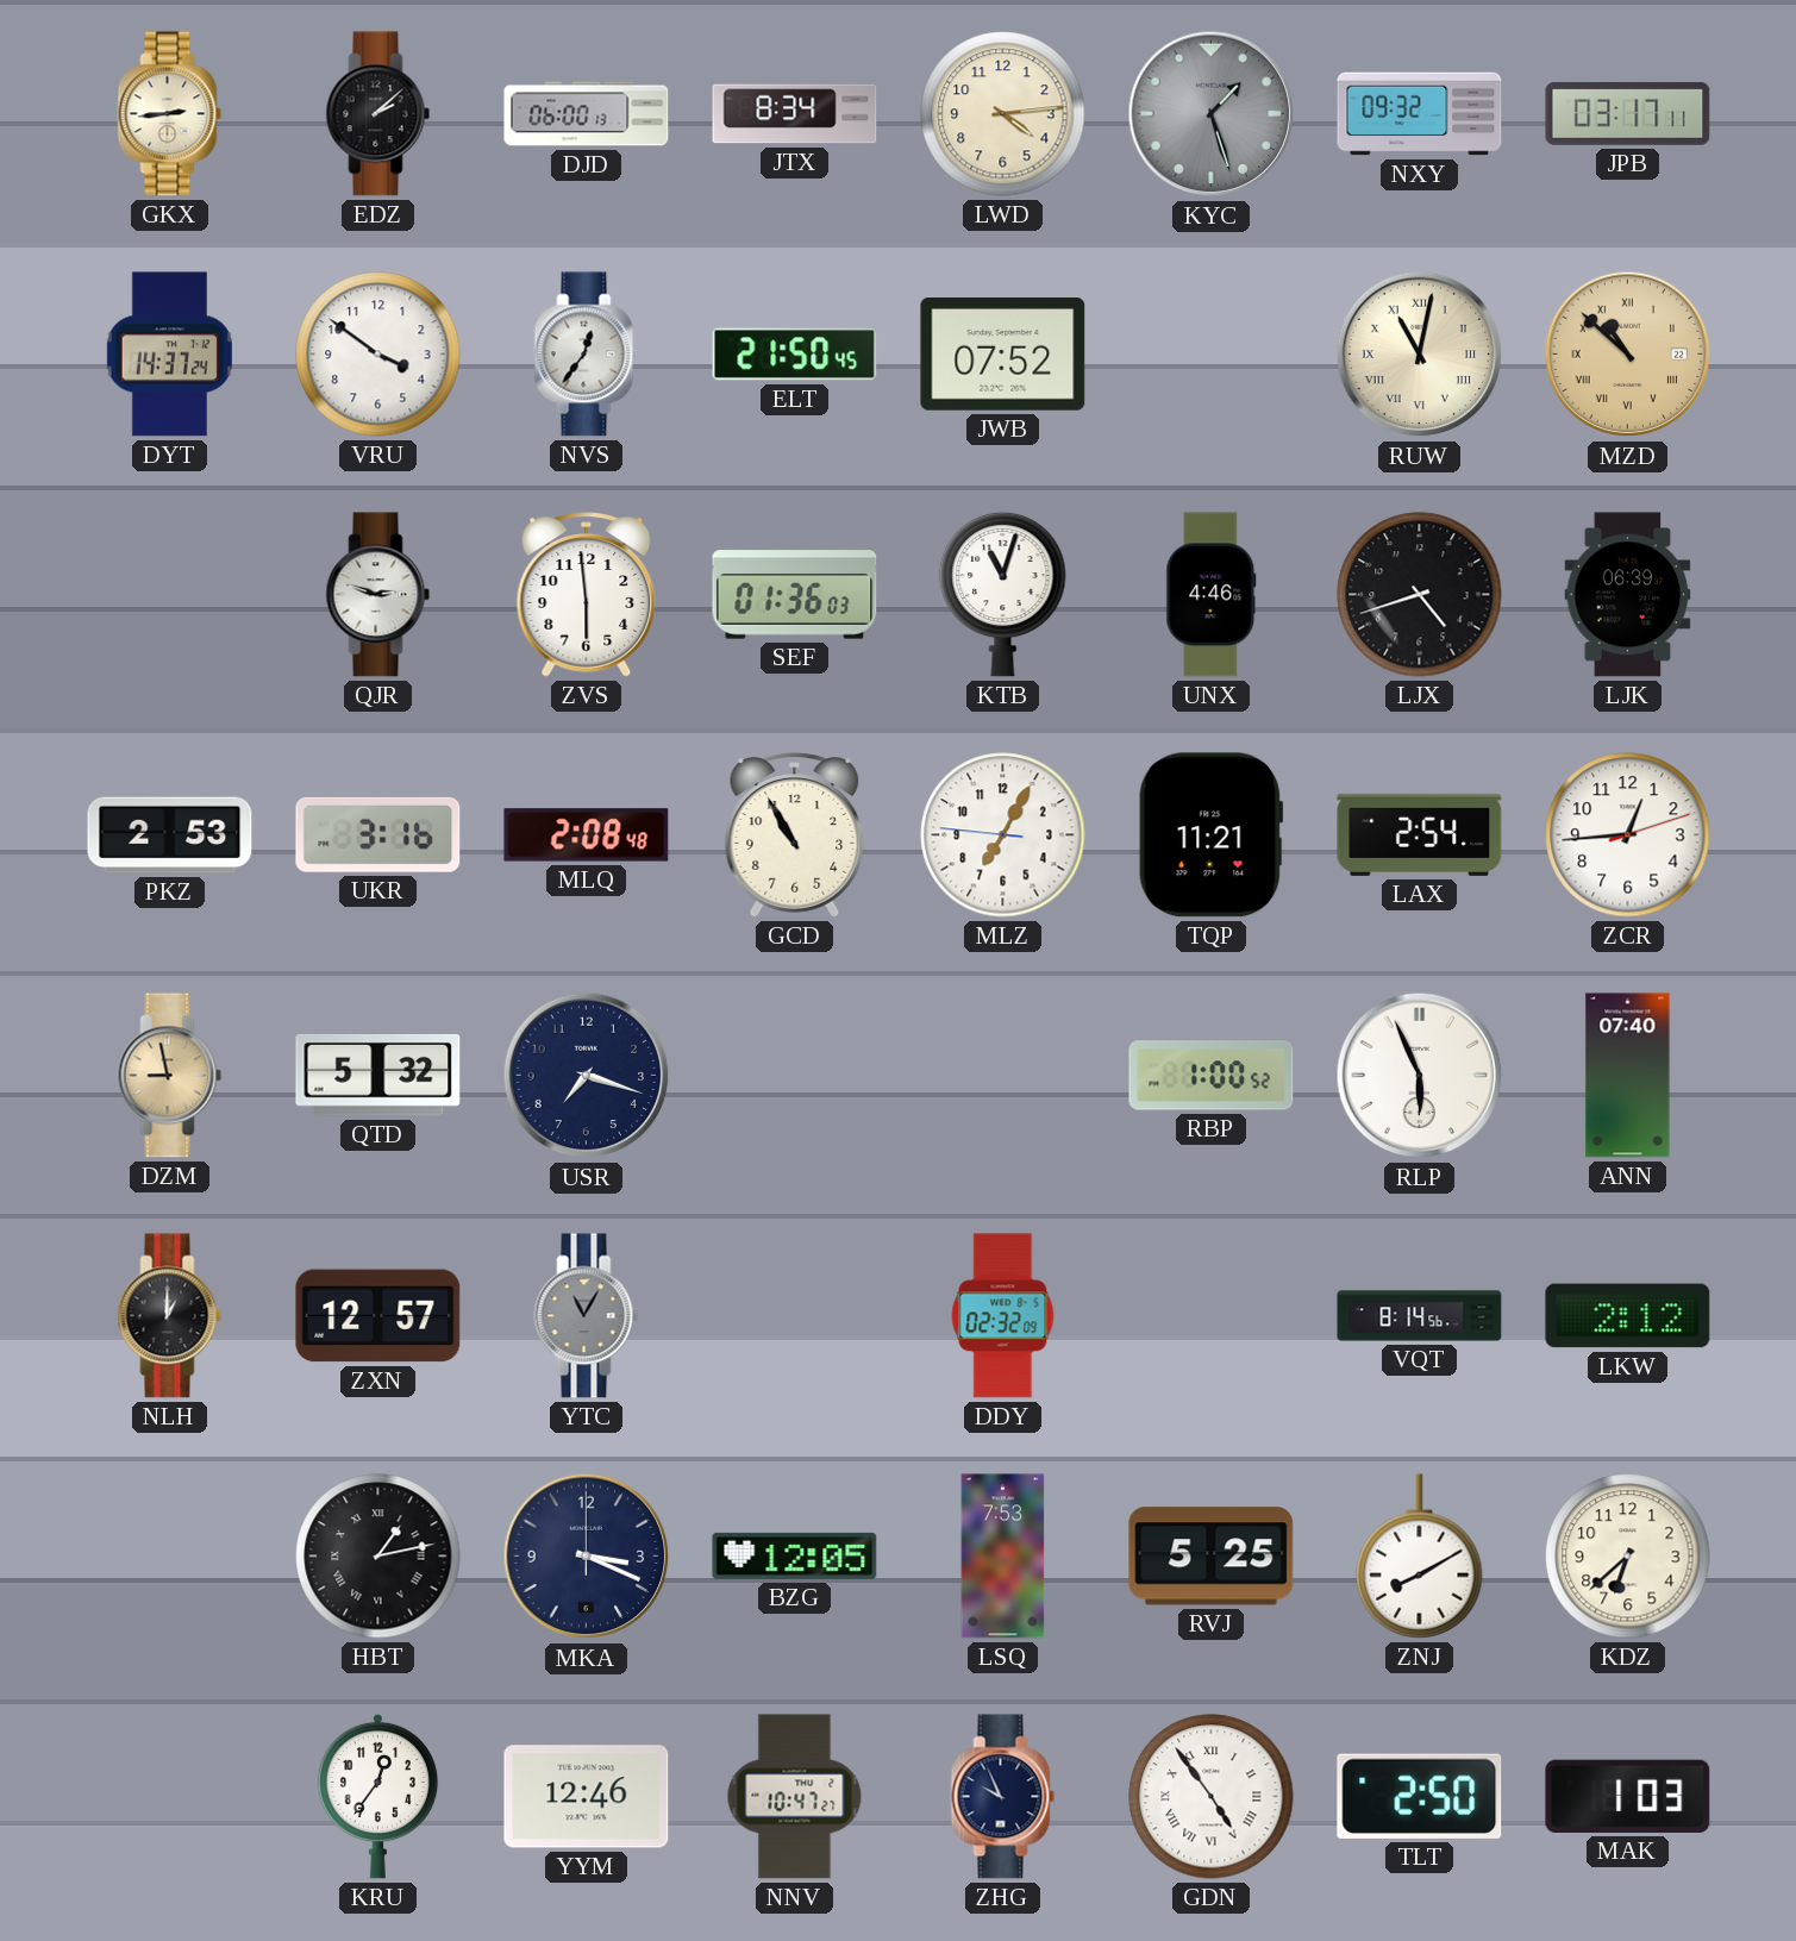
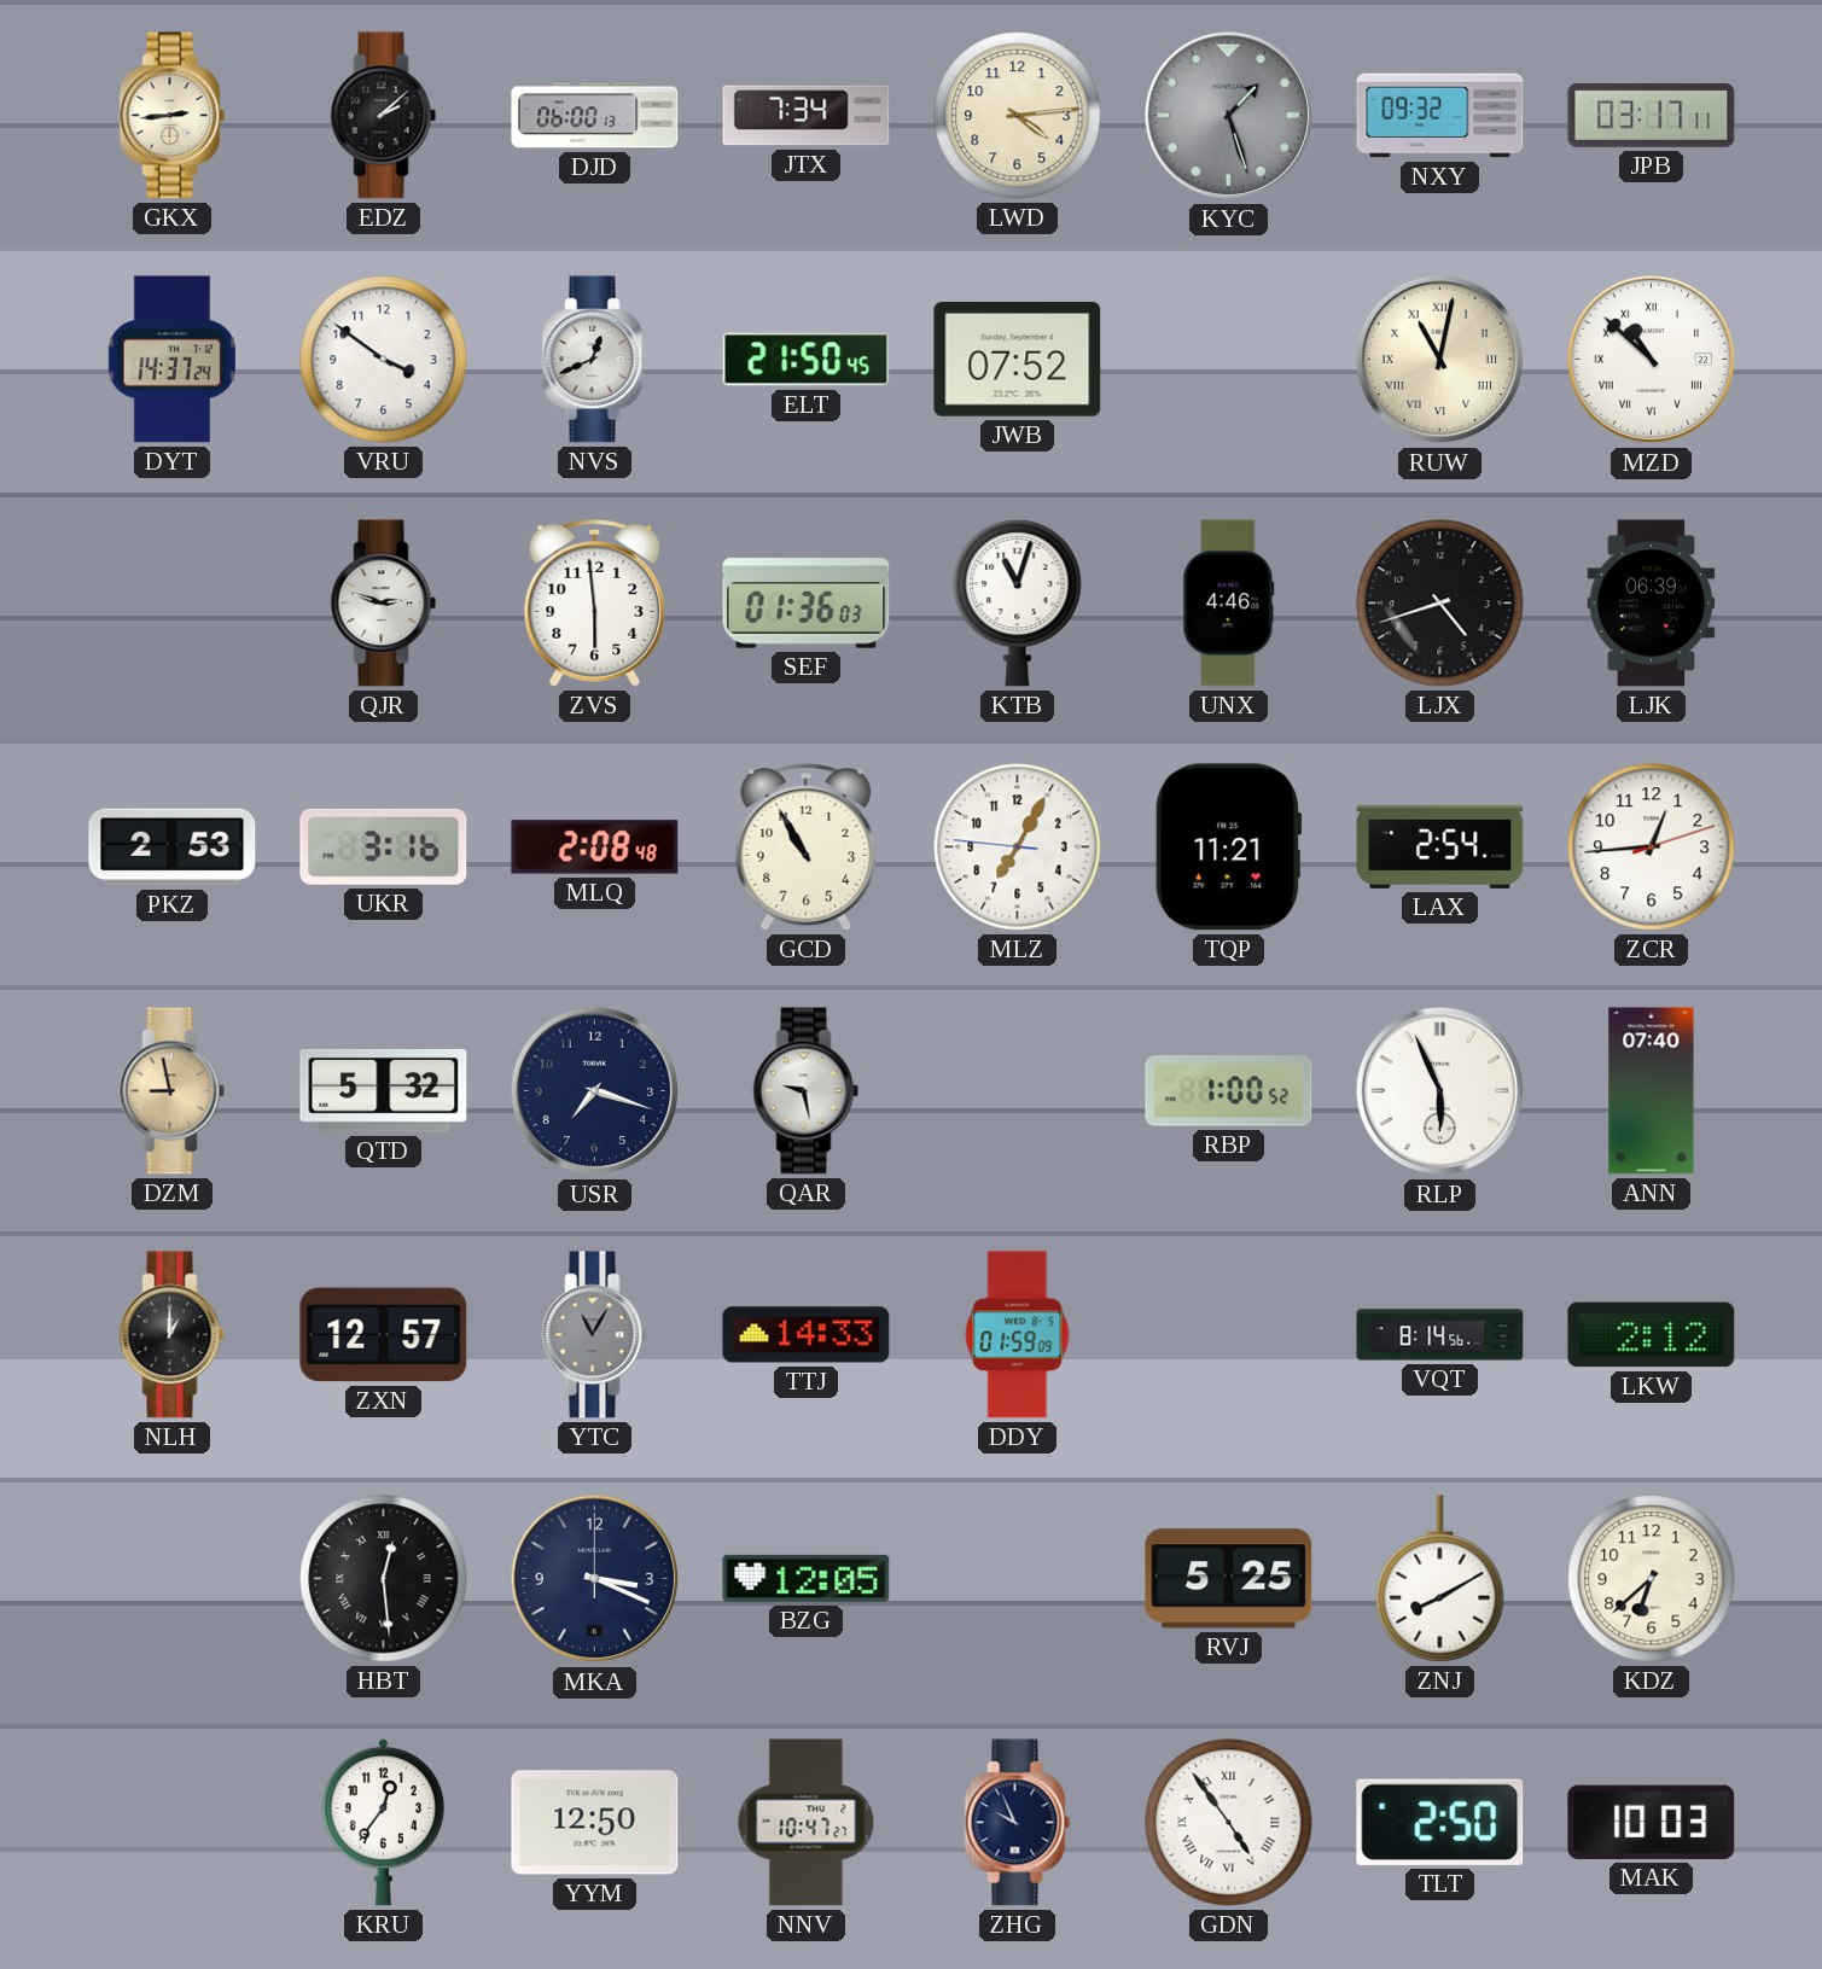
JTX: 8:34 -> 7:34 (807, 116)
NVS: 12:36 -> 12:41 (595, 360)
MZD dial: champagne -> white (1652, 360)
QAR: none -> 9:28 (807, 1091)
TTJ: none -> 14:33 (807, 1335)
DDY: 02:32 -> 01:59 (1018, 1335)
HBT: 1:13 -> 12:29 (384, 1579)
LSQ: 7:53 -> none (1003, 1557)
YYM: 12:46 -> 12:50 (595, 1823)
MAK: 1:03 -> 10:03 (1652, 1822)
